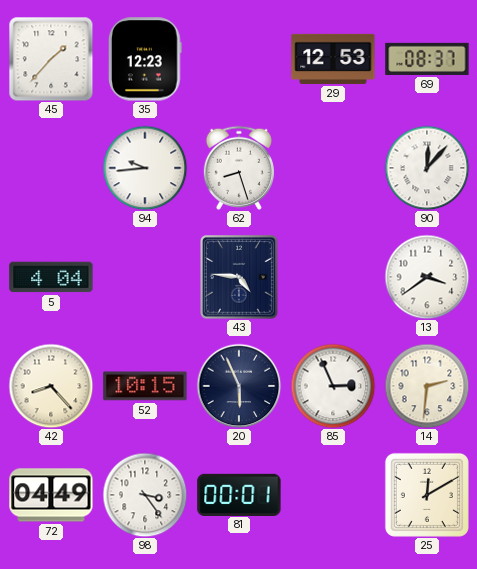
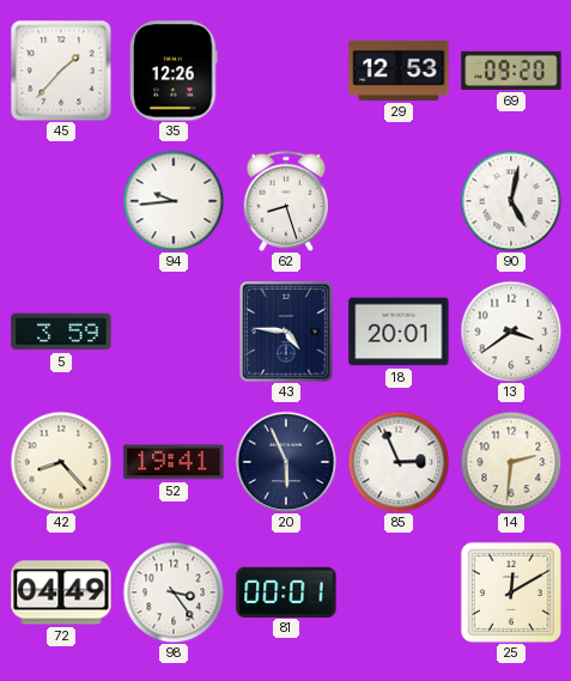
35: 12:23 -> 12:26 (174, 71)
69: 08:37 -> 09:20 (511, 71)
90: 12:07 -> 5:02 (511, 201)
5: 4:04 -> 3:59 (61, 332)
18: none -> 20:01 (399, 332)
52: 10:15 -> 19:41 (174, 462)
